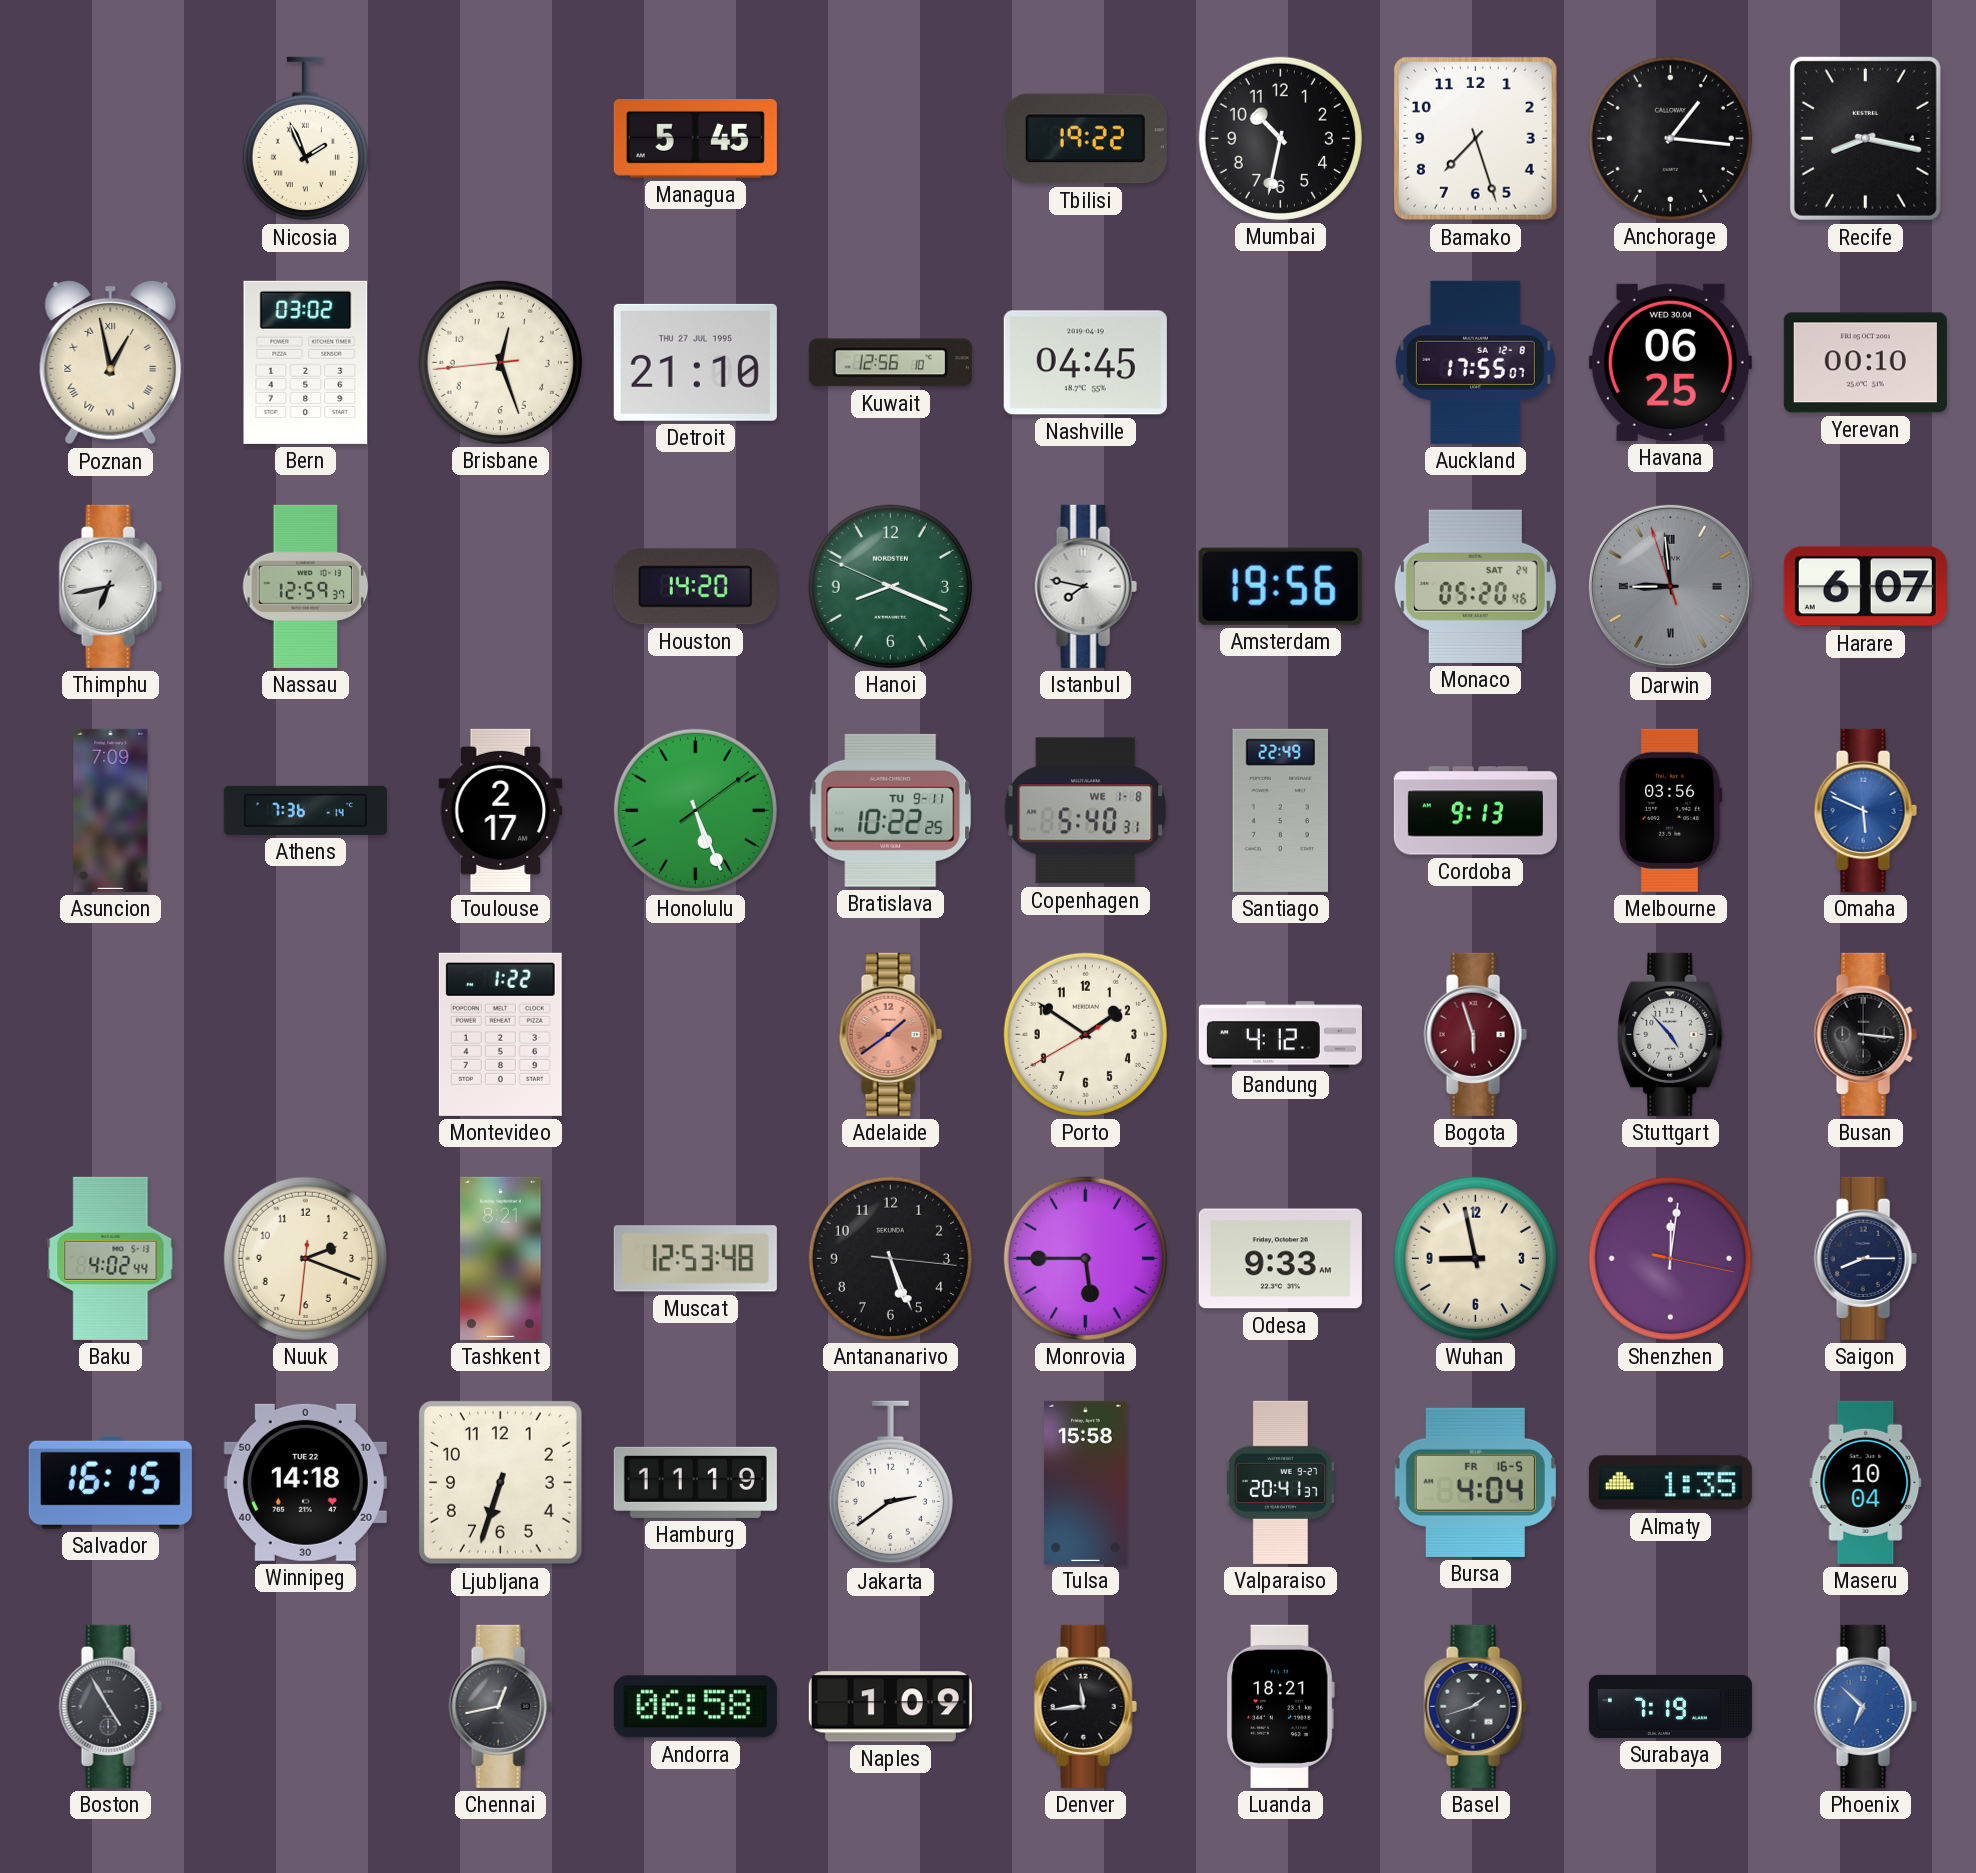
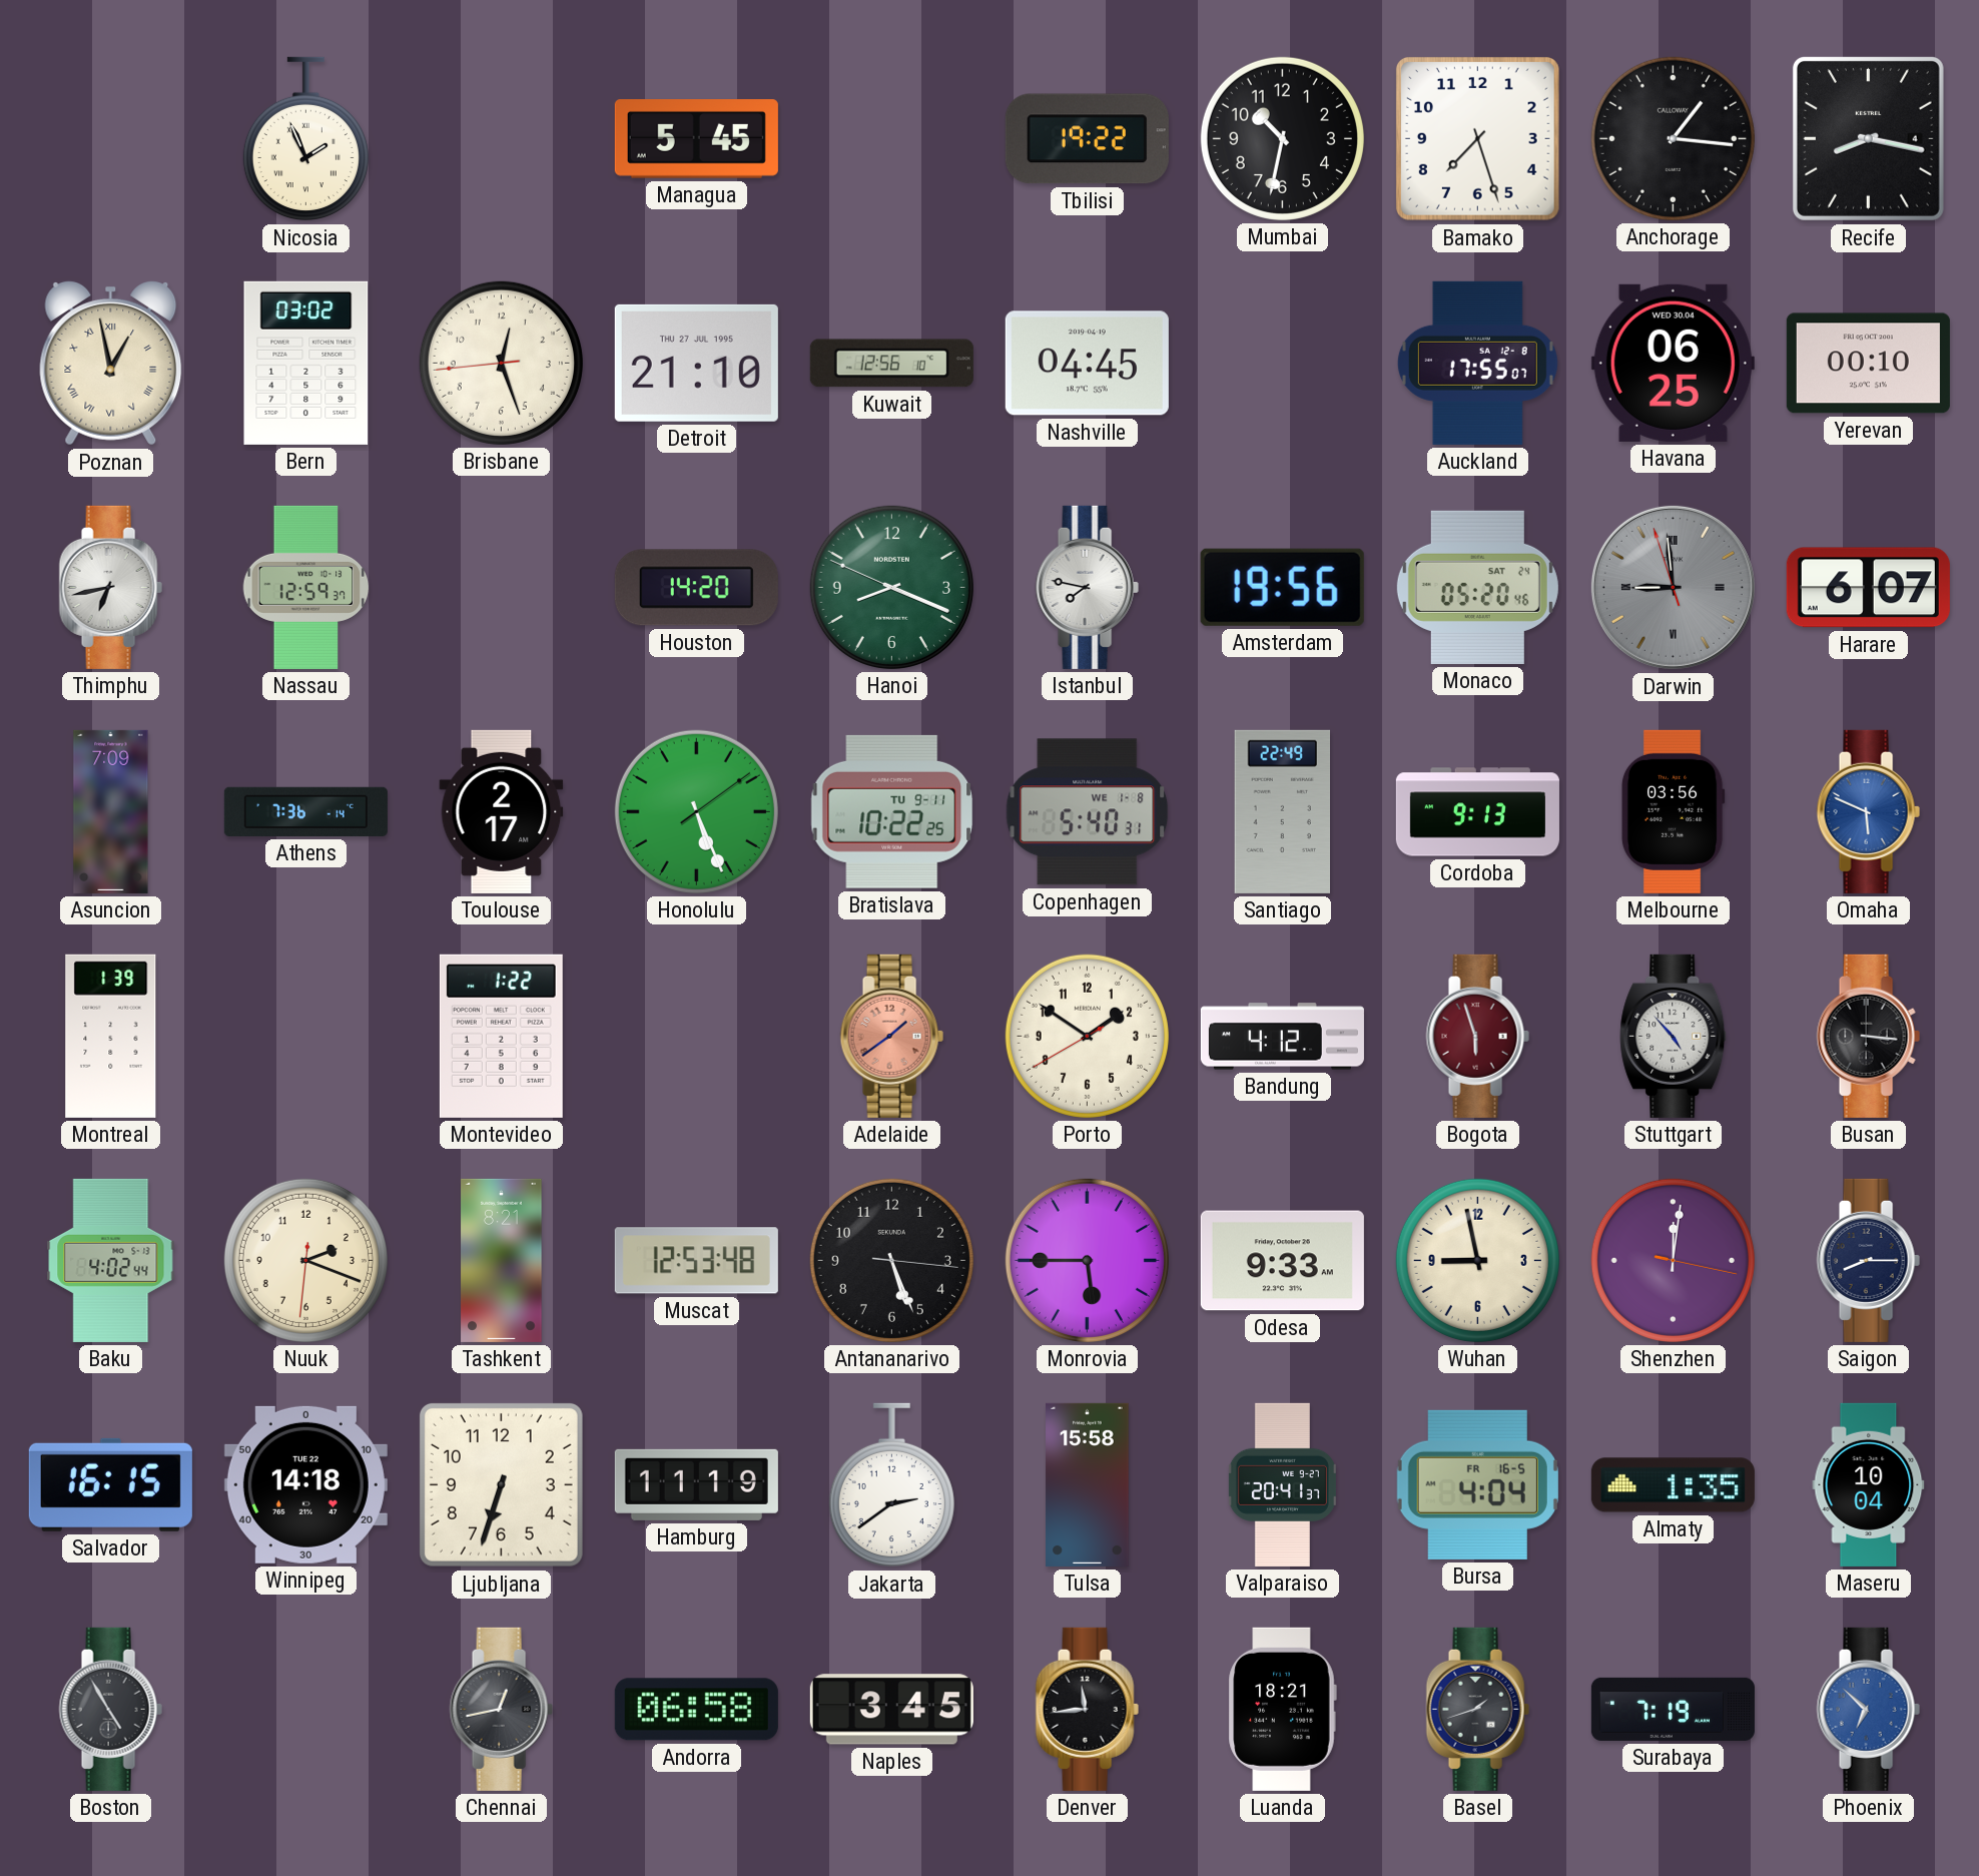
Montreal: none -> 1:39 (111, 1036)
Naples: 1:09 -> 3:45 (891, 1710)
